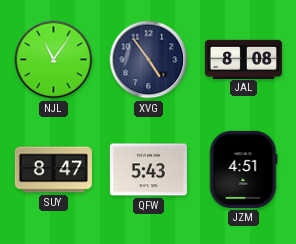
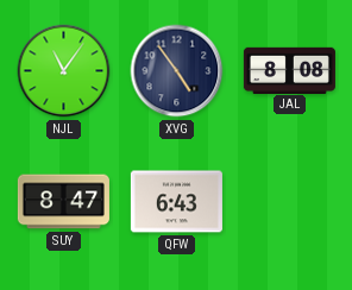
QFW: 5:43 -> 6:43 (176, 202)
JZM: 4:51 -> none (243, 169)
